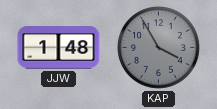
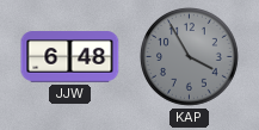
JJW: 1:48 -> 6:48 (70, 57)
